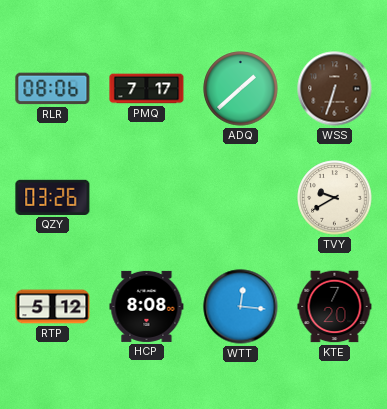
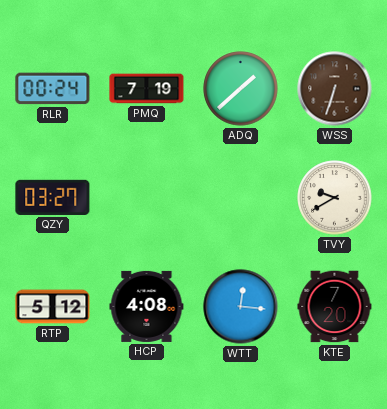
RLR: 08:06 -> 00:24 (53, 89)
PMQ: 7:17 -> 7:19 (147, 89)
QZY: 03:26 -> 03:27 (53, 197)
HCP: 8:08 -> 4:08 (147, 306)
